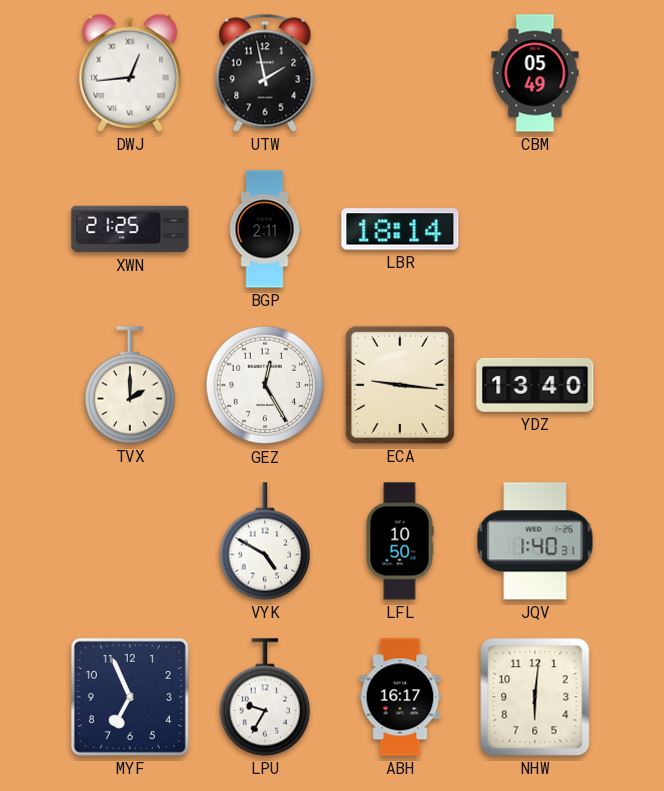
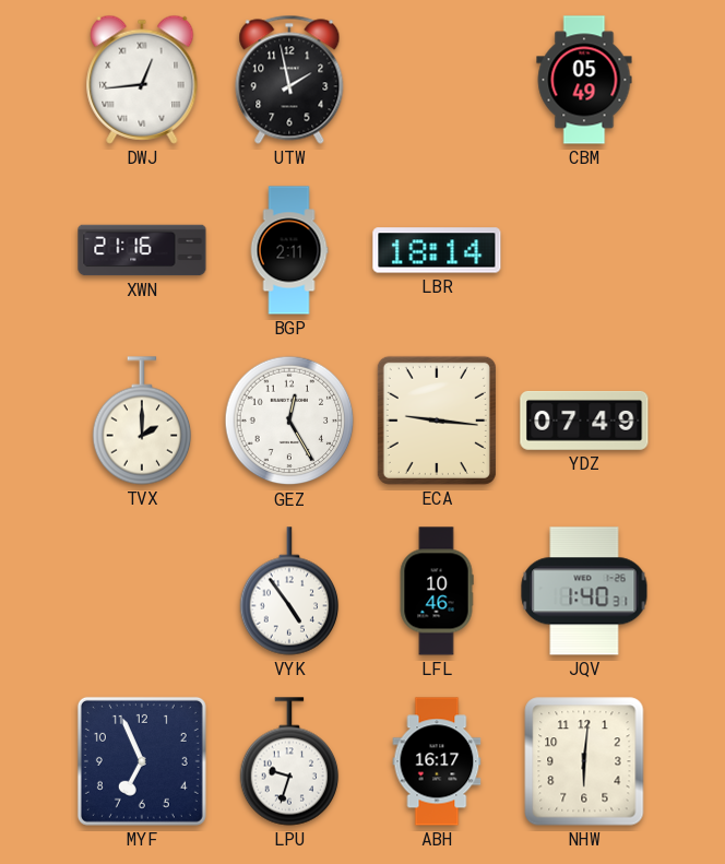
XWN: 21:25 -> 21:16 (142, 250)
YDZ: 13:40 -> 07:49 (584, 421)
VYK: 4:50 -> 4:54 (289, 591)
LFL: 10:50 -> 10:46 (437, 591)
LPU: 9:35 -> 9:33 (289, 761)
